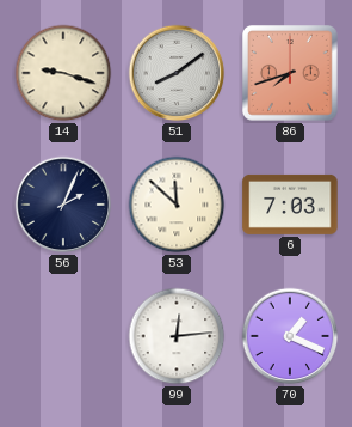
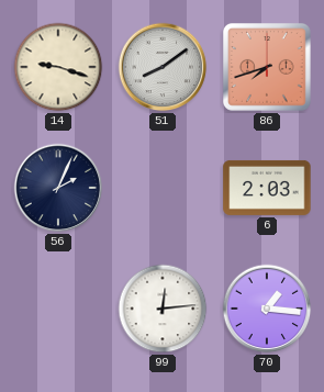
53: 11:52 -> none (177, 205)
6: 7:03 -> 2:03 (267, 188)
70: 1:19 -> 1:16 (267, 309)
